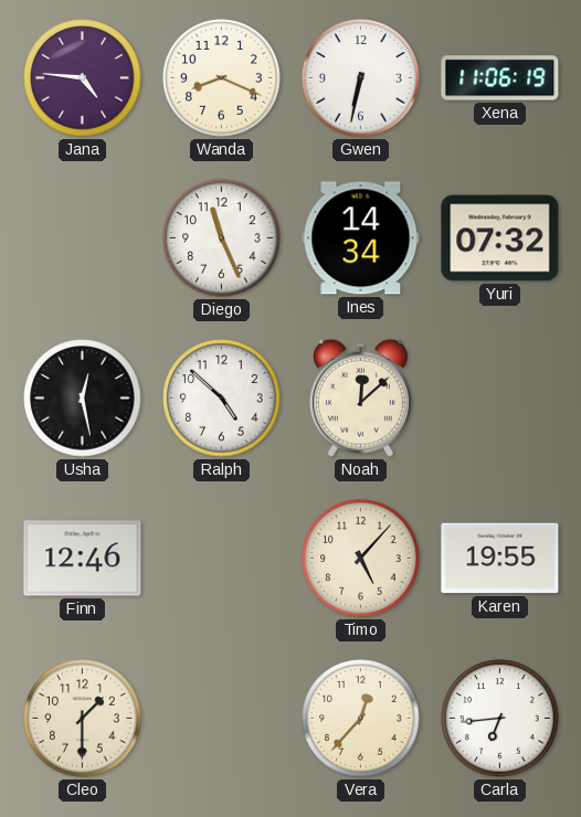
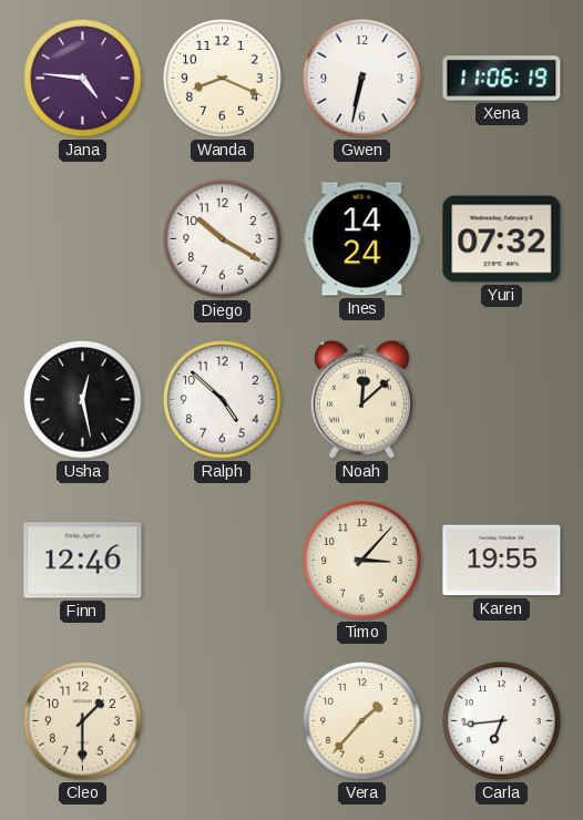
Diego: 11:26 -> 10:20 (223, 239)
Ines: 14:34 -> 14:24 (362, 239)
Timo: 5:07 -> 3:07 (362, 561)
Vera: 12:37 -> 1:37 (362, 721)
